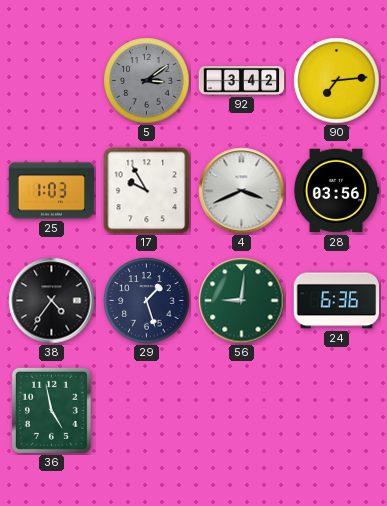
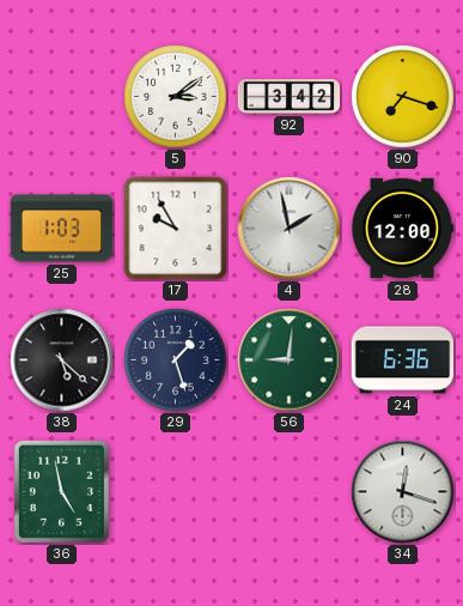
5 dial: grey -> white (176, 97)
90: 7:14 -> 7:18 (403, 97)
4: 3:41 -> 1:58 (290, 229)
28: 03:56 -> 12:00 (402, 229)
38: 4:36 -> 5:22 (62, 360)
34: none -> 12:18 (403, 492)
